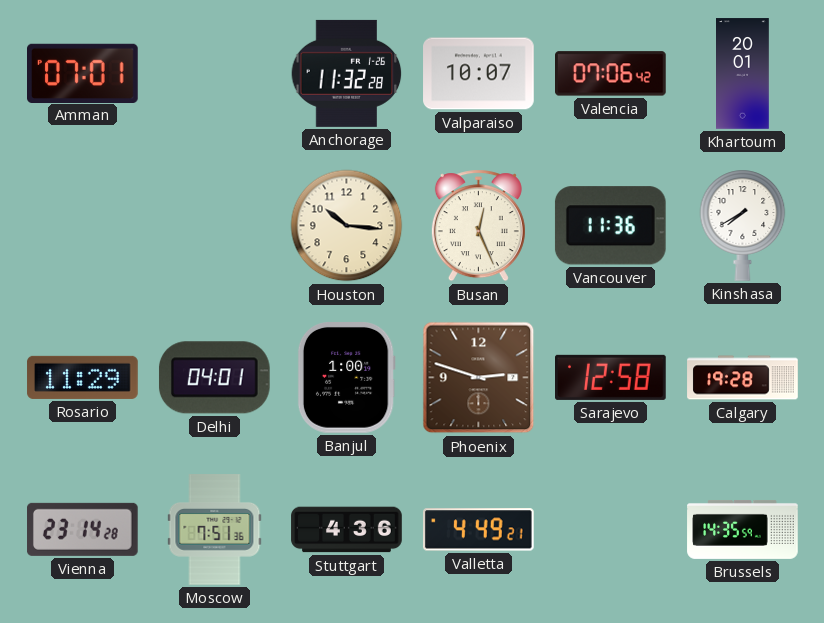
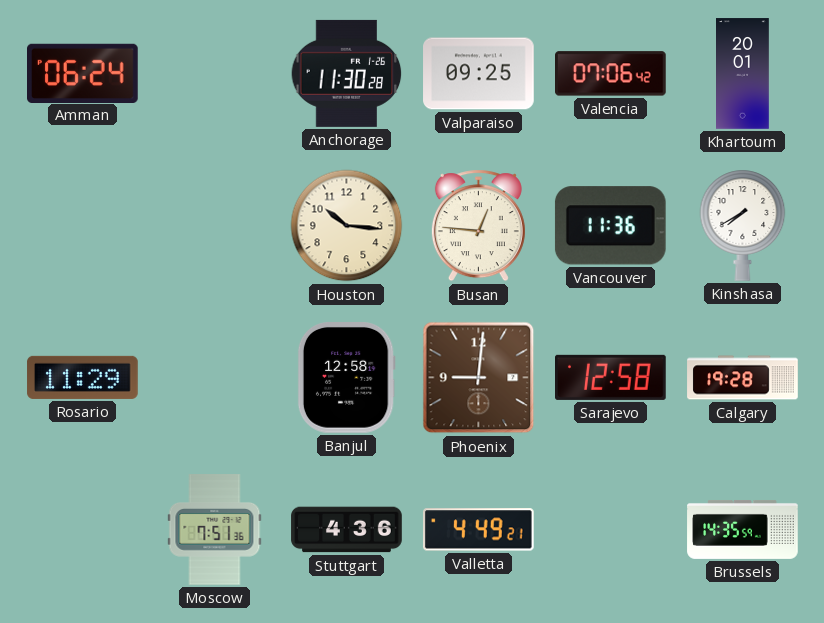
Amman: 07:01 -> 06:24 (83, 73)
Anchorage: 11:32 -> 11:30 (347, 73)
Valparaiso: 10:07 -> 09:25 (479, 74)
Busan: 12:26 -> 12:46 (478, 226)
Delhi: 04:01 -> none (214, 378)
Banjul: 1:00 -> 12:58 (346, 378)
Phoenix: 2:48 -> 9:01 (479, 378)
Vienna: 23:14 -> none (83, 529)
